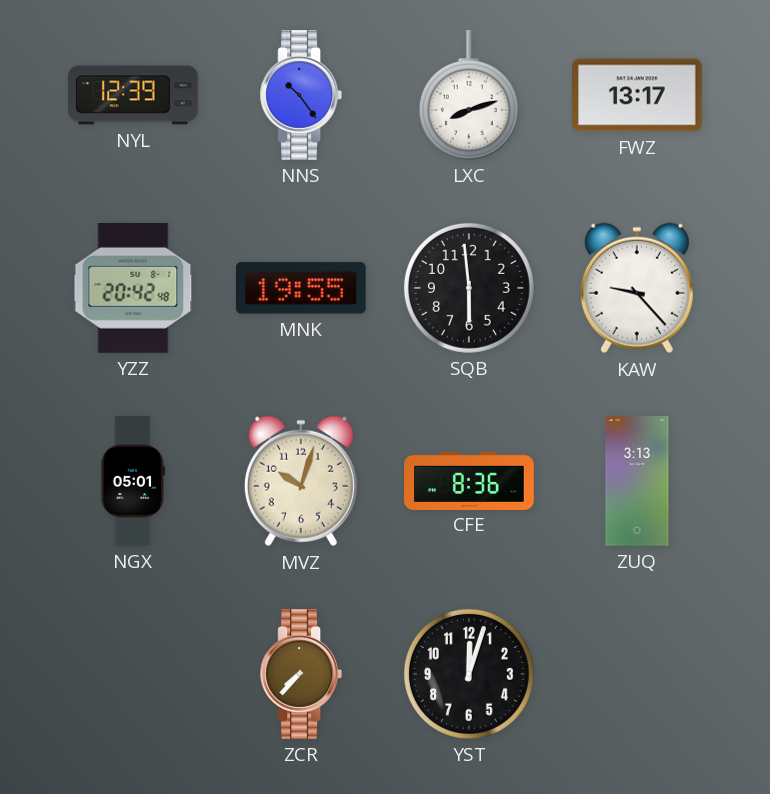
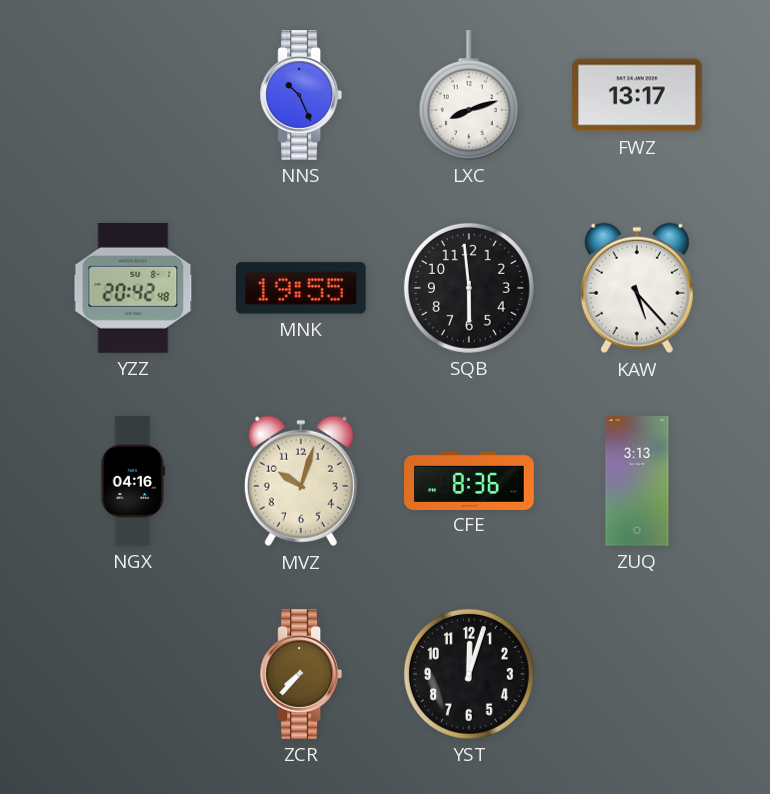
NYL: 12:39 -> none (134, 95)
NNS: 10:24 -> 10:26 (300, 96)
KAW: 9:23 -> 5:23 (637, 288)
NGX: 05:01 -> 04:16 (133, 481)
